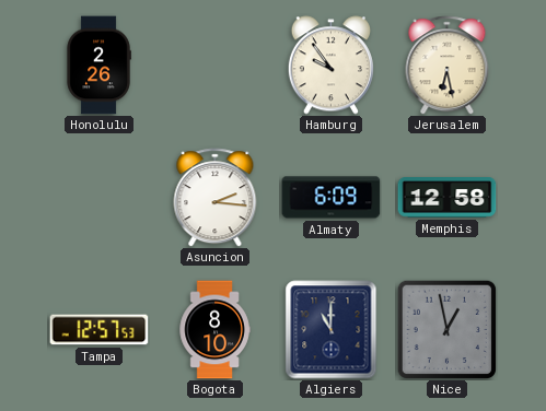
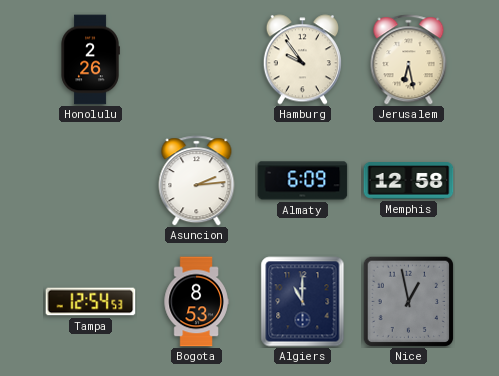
Asuncion: 2:16 -> 2:14 (197, 181)
Tampa: 12:57 -> 12:54 (91, 302)
Bogota: 8:10 -> 8:53 (196, 302)
